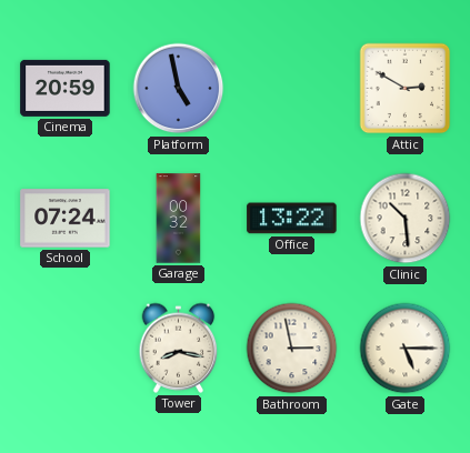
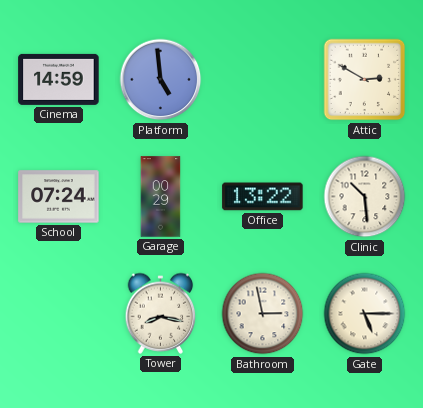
Cinema: 20:59 -> 14:59 (59, 79)
Platform: 4:58 -> 4:59 (161, 80)
Garage: 00:32 -> 00:29 (161, 197)
